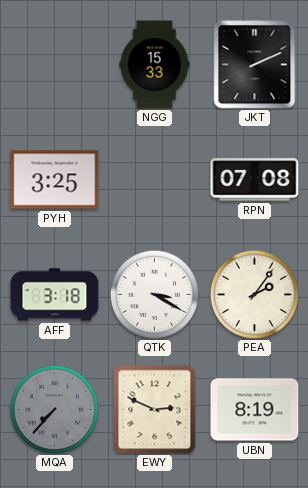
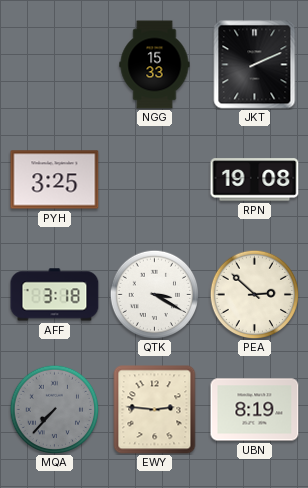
RPN: 07:08 -> 19:08 (255, 180)
PEA: 2:06 -> 2:52 (254, 294)
EWY: 2:49 -> 2:46 (155, 410)
